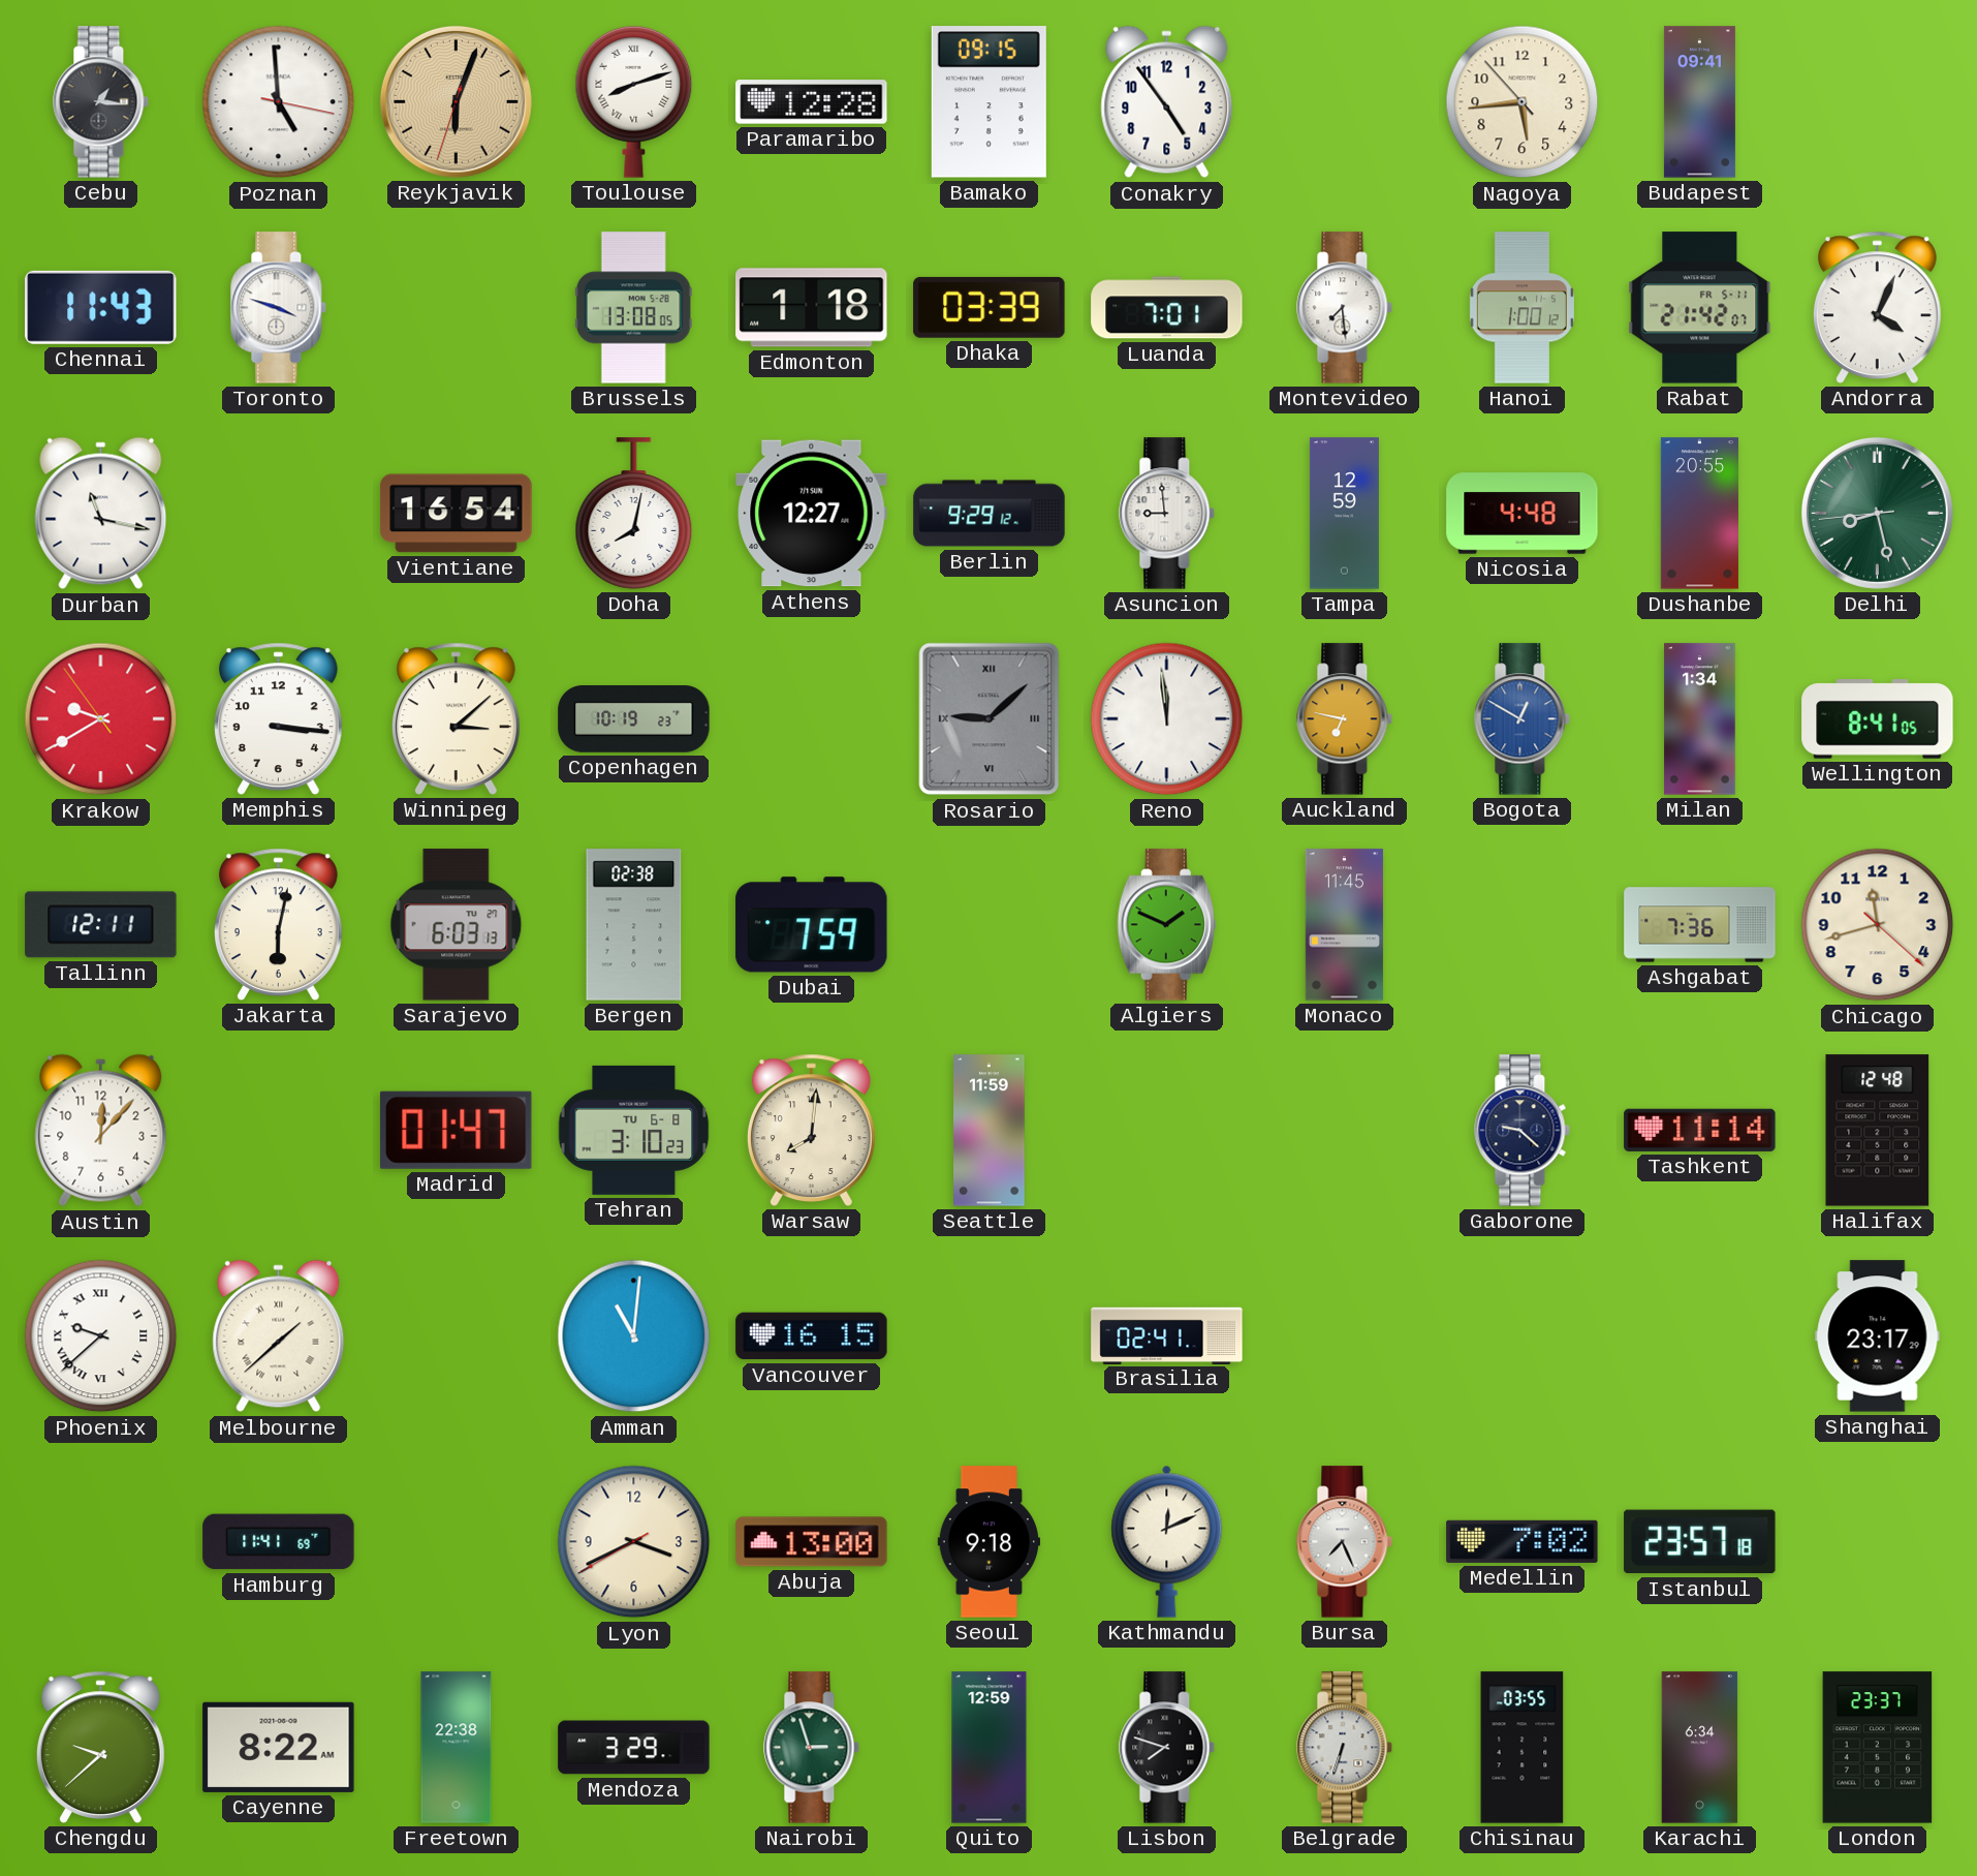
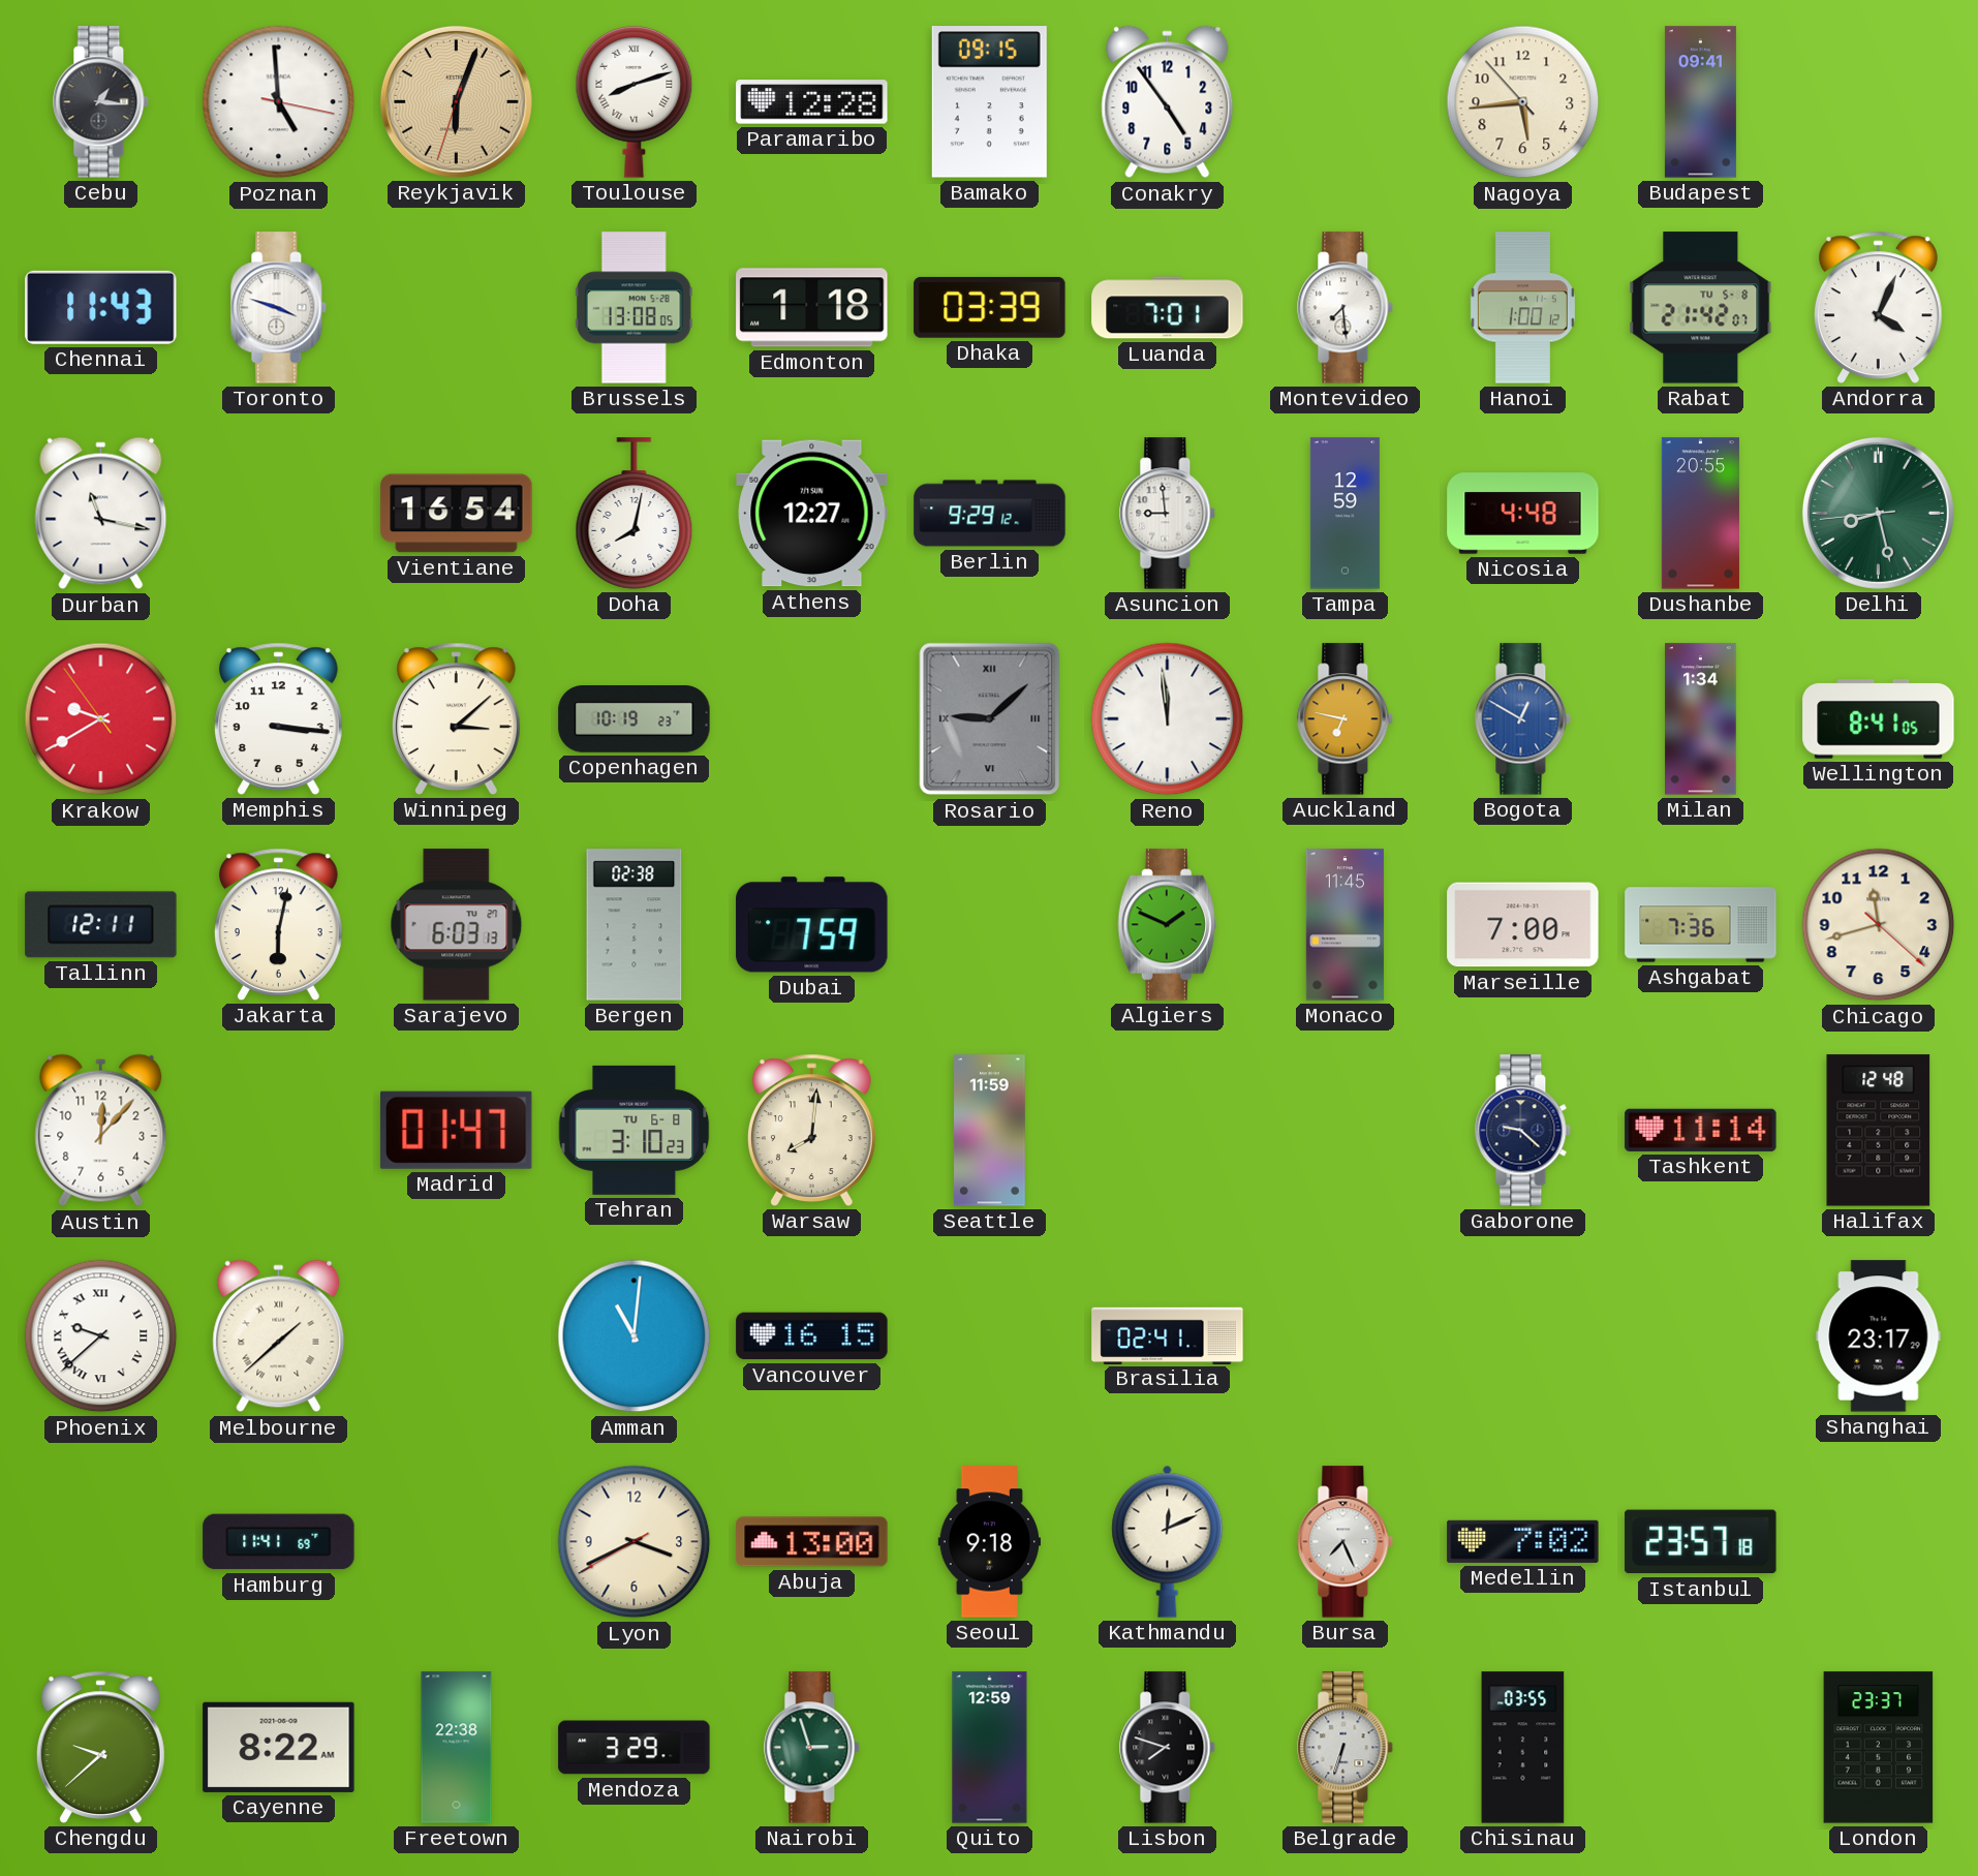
Rabat date: FR 5-11 -> TU 5-8 (1701, 308)
Marseille: none -> 7:00 (1523, 925)
Karachi: 6:34 -> none (1700, 1748)
